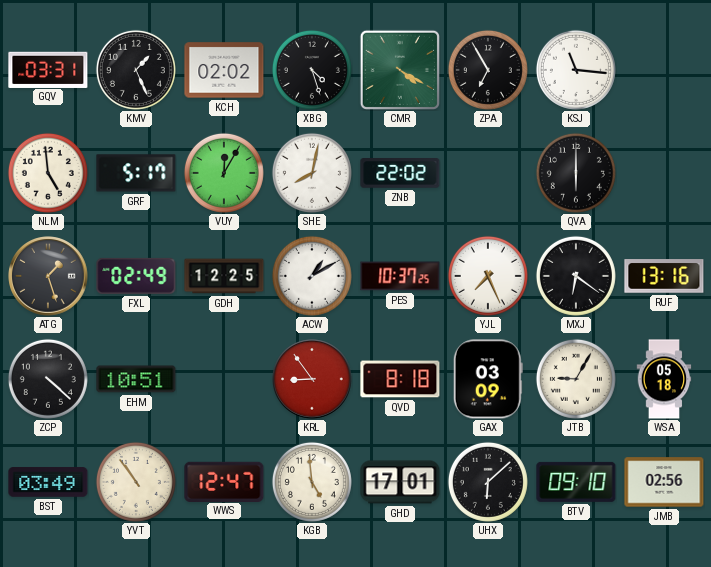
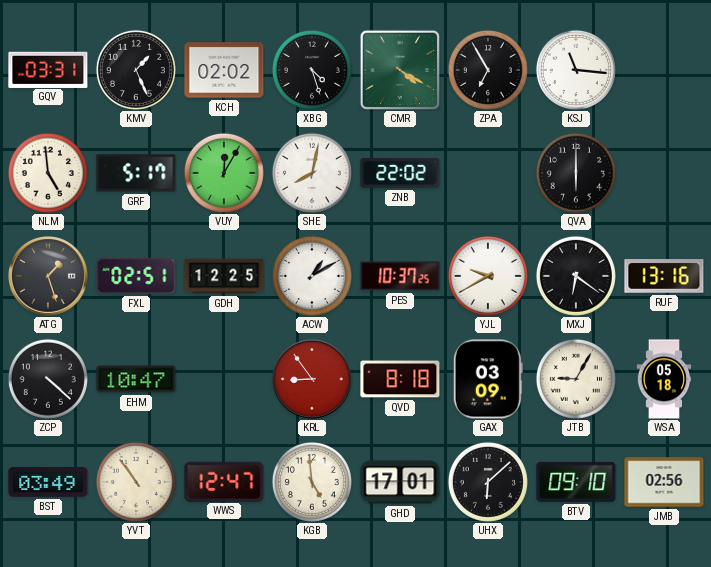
FXL: 02:49 -> 02:51 (136, 276)
YJL: 7:26 -> 9:40 (488, 276)
EHM: 10:51 -> 10:47 (136, 379)
